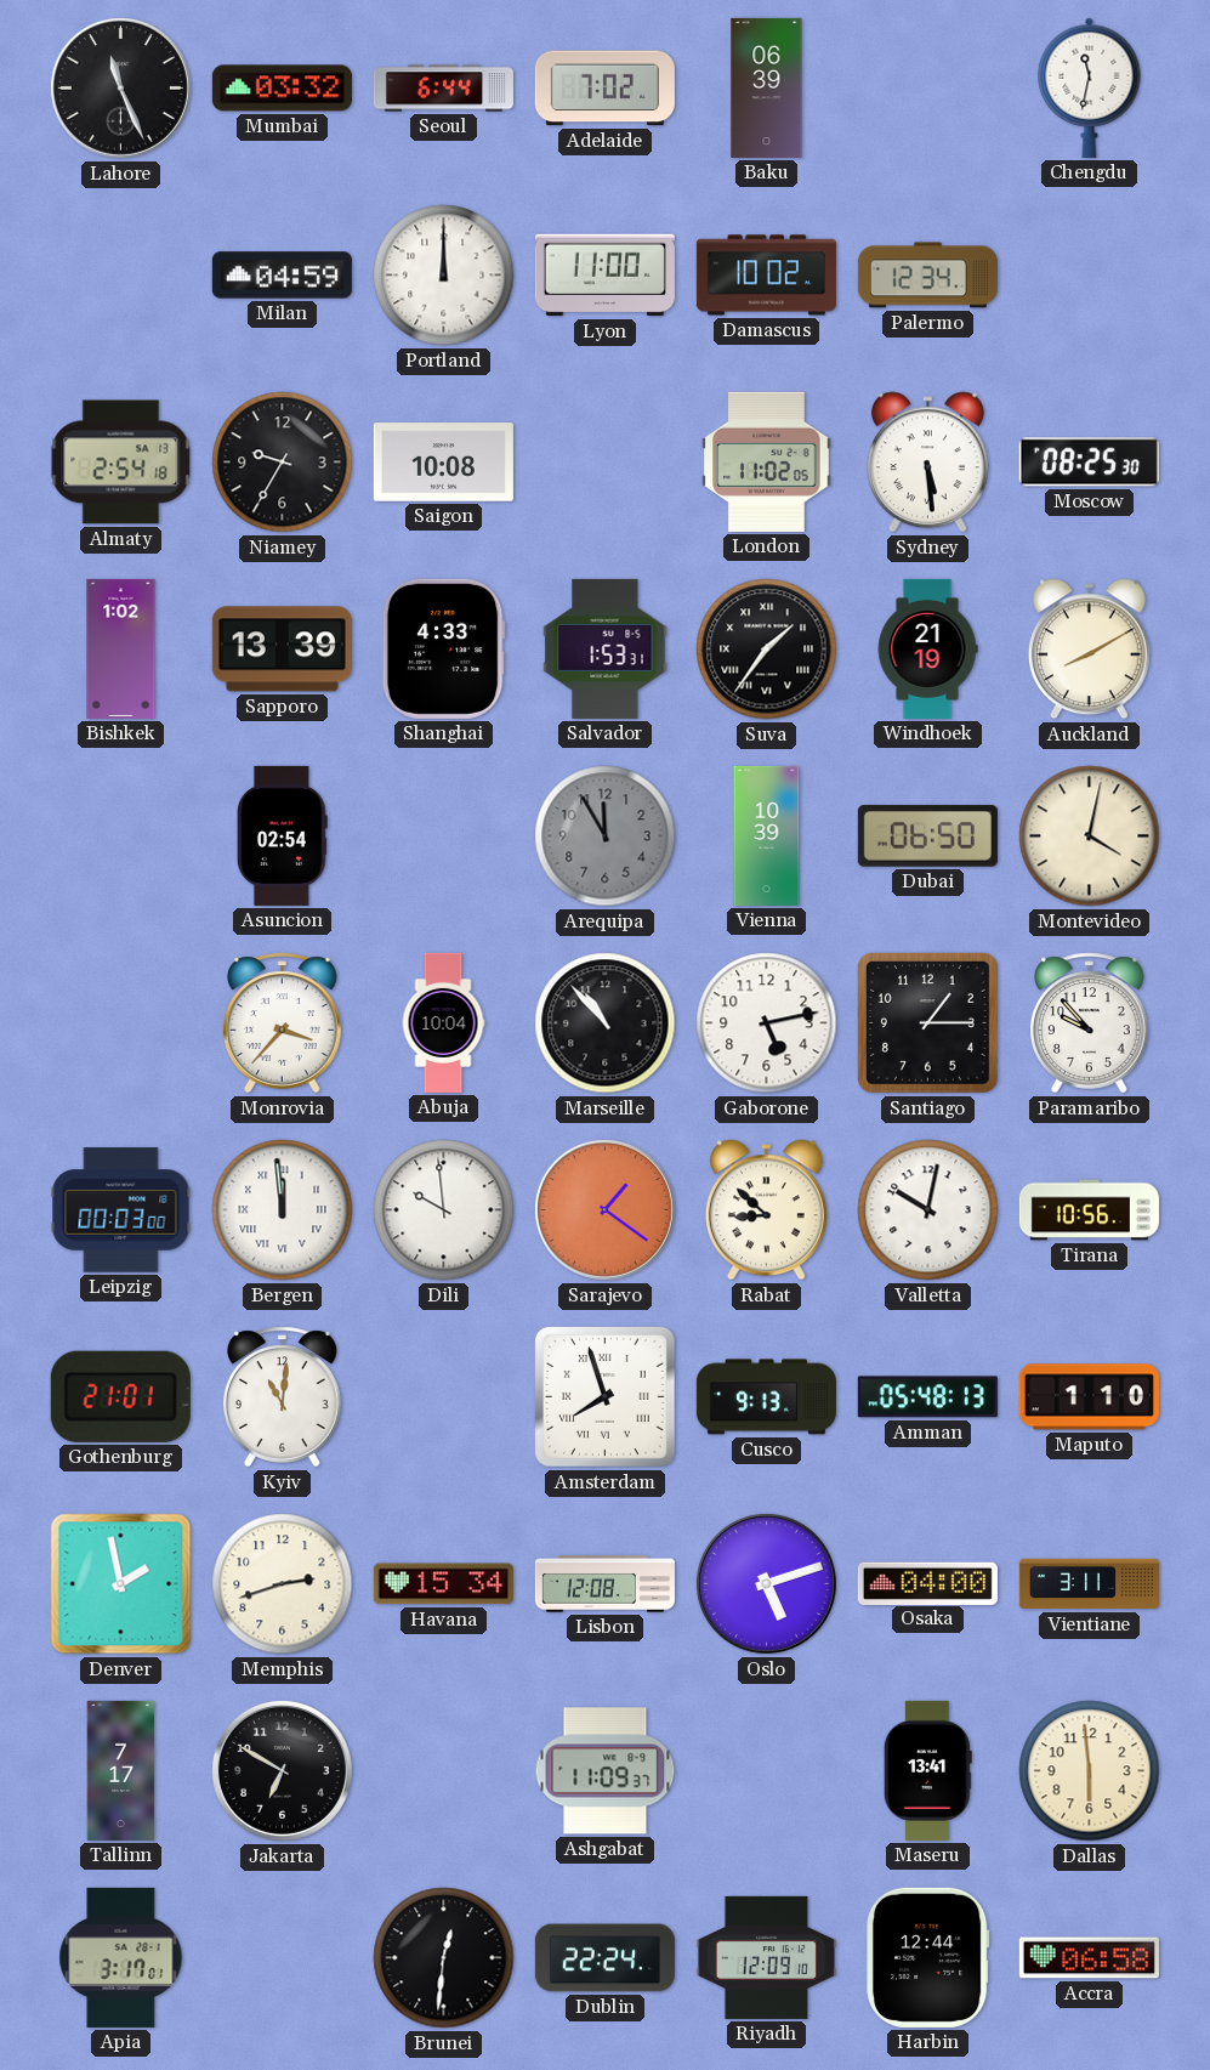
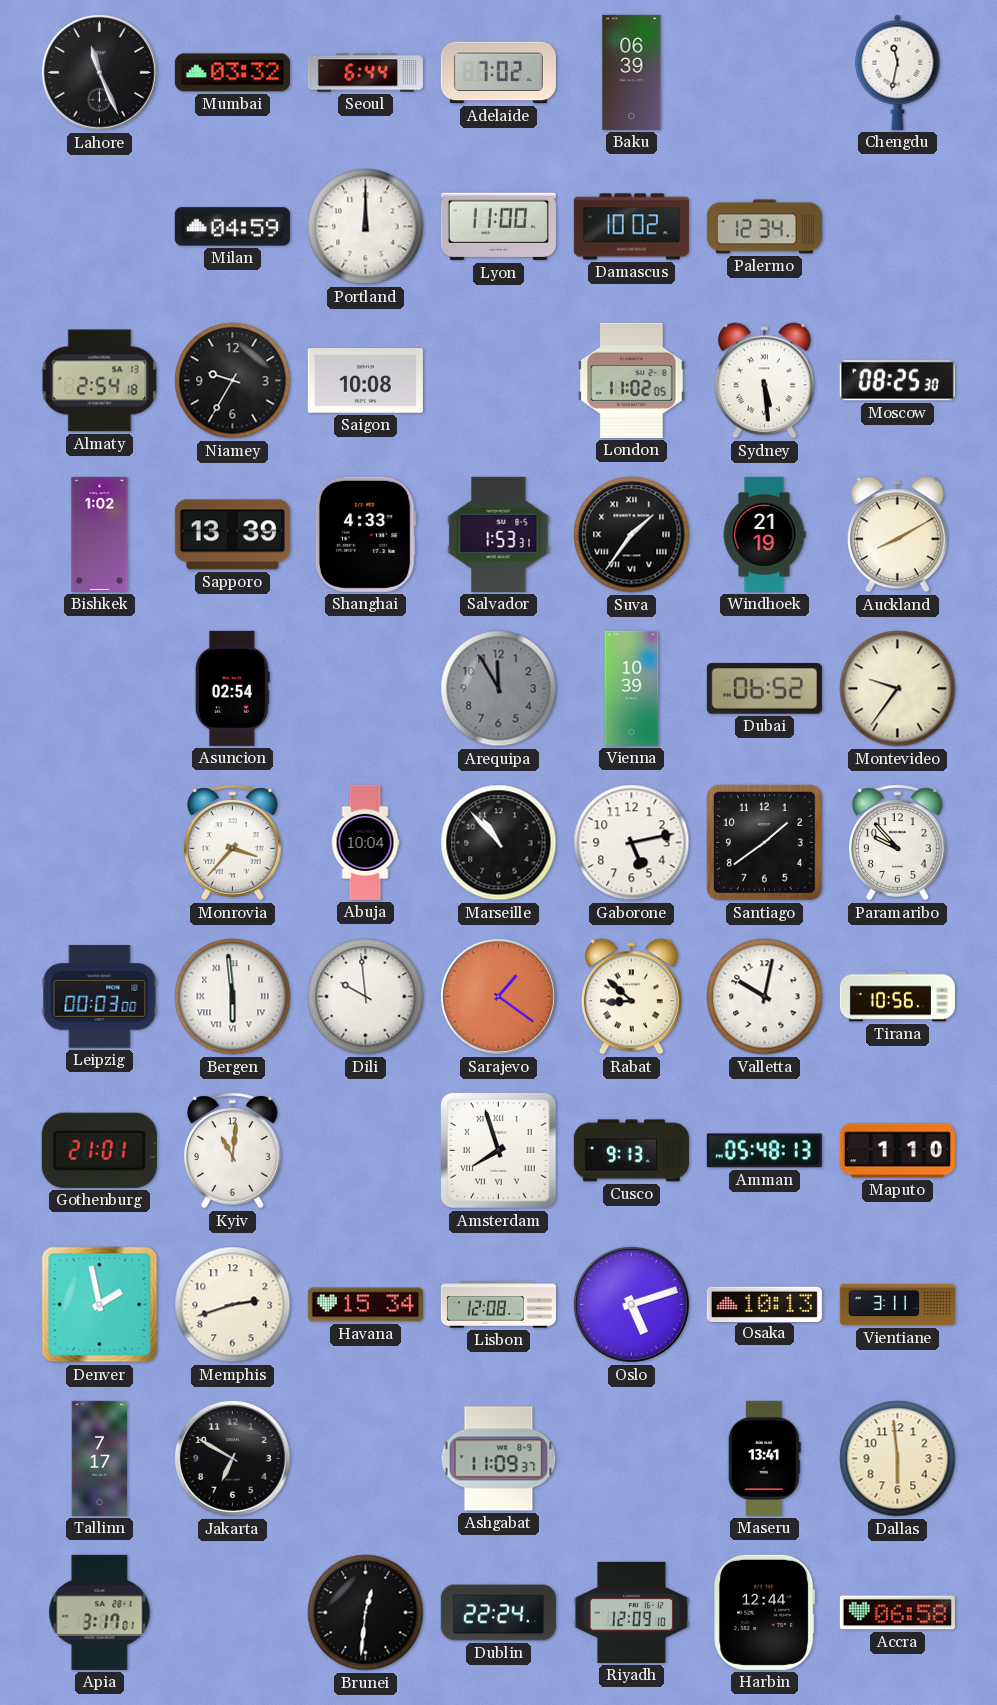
Dubai: 06:50 -> 06:52 (764, 689)
Montevideo: 4:02 -> 9:36 (898, 689)
Santiago: 1:15 -> 1:39 (764, 842)
Bergen: 11:59 -> 5:59 (233, 997)
Osaka: 04:00 -> 10:13 (764, 1304)
